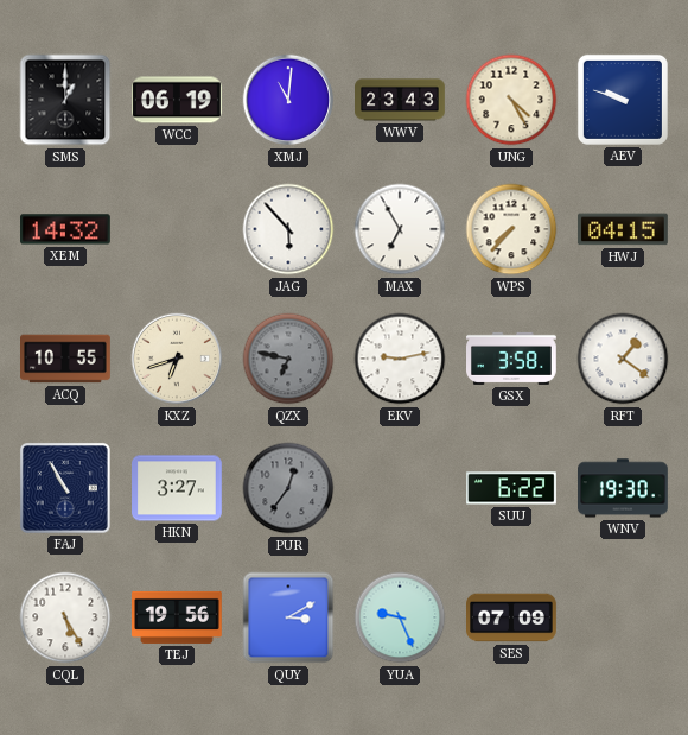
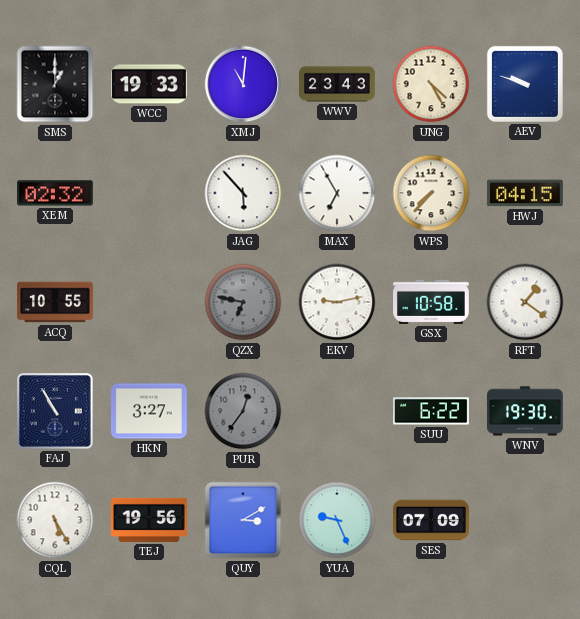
WCC: 06:19 -> 19:33 (150, 84)
XEM: 14:32 -> 02:32 (56, 193)
KXZ: 6:42 -> none (177, 359)
GSX: 3:58 -> 10:58 (432, 302)
